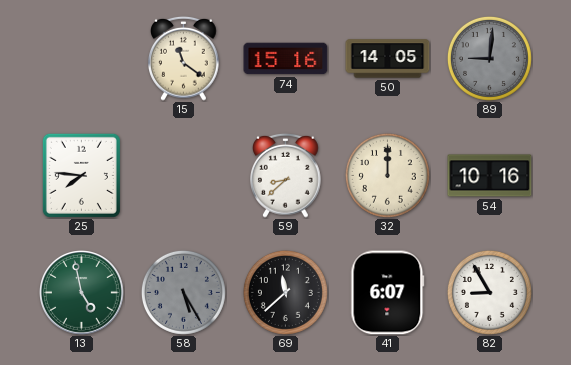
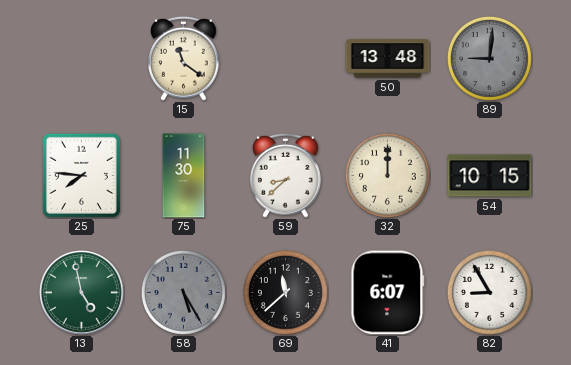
74: 15:16 -> none (286, 59)
50: 14:05 -> 13:48 (388, 59)
75: none -> 11:30 (184, 176)
54: 10:16 -> 10:15 (490, 176)
